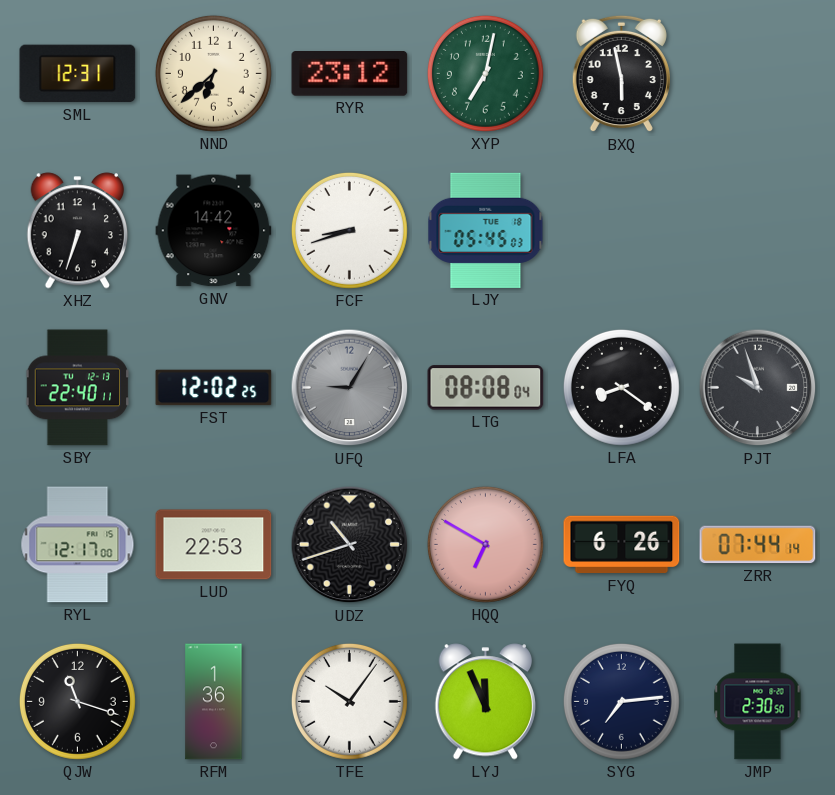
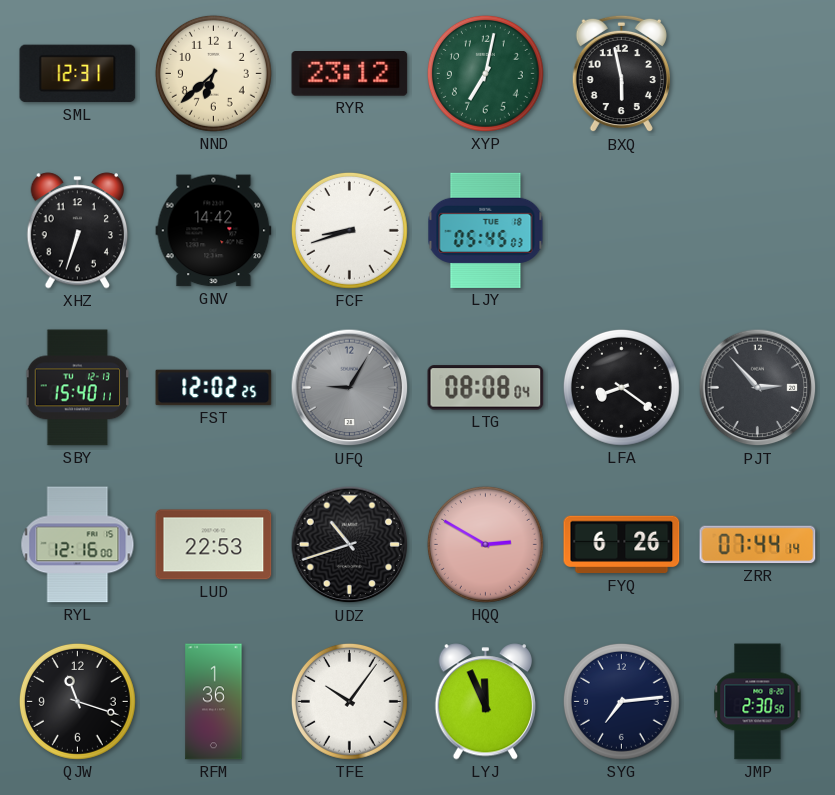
SBY: 22:40 -> 15:40 (77, 388)
PJT: 9:57 -> 2:53 (758, 388)
RYL: 12:17 -> 12:16 (78, 545)
HQQ: 6:50 -> 2:50 (485, 544)
